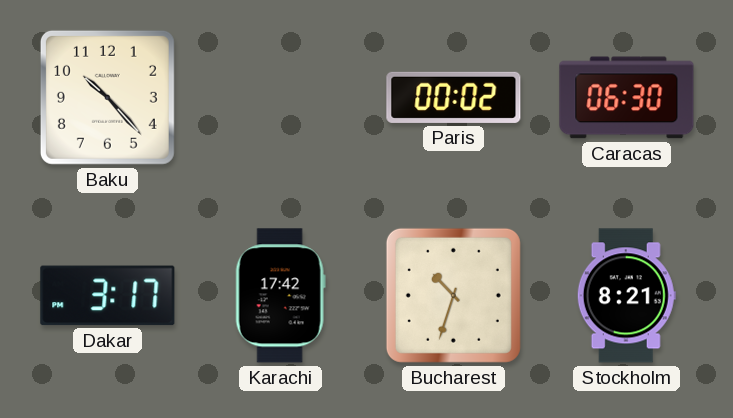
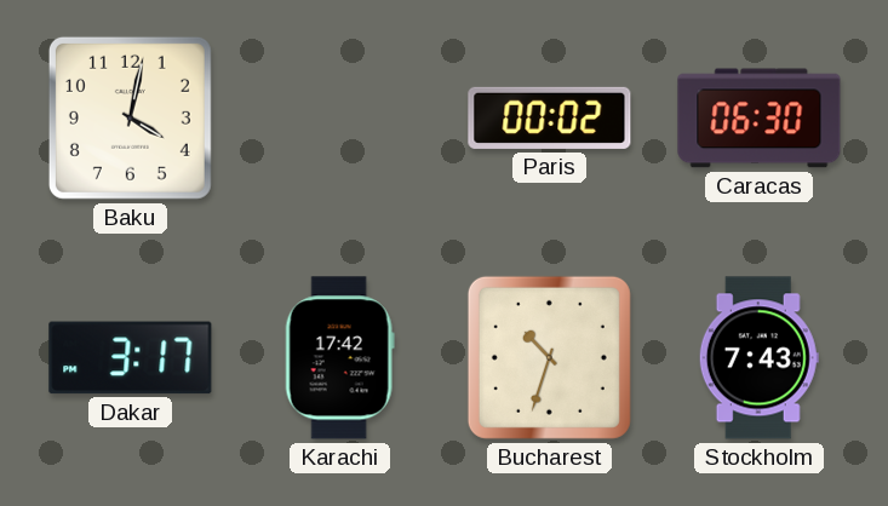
Baku: 10:23 -> 4:02 (130, 117)
Stockholm: 8:21 -> 7:43 (758, 358)
